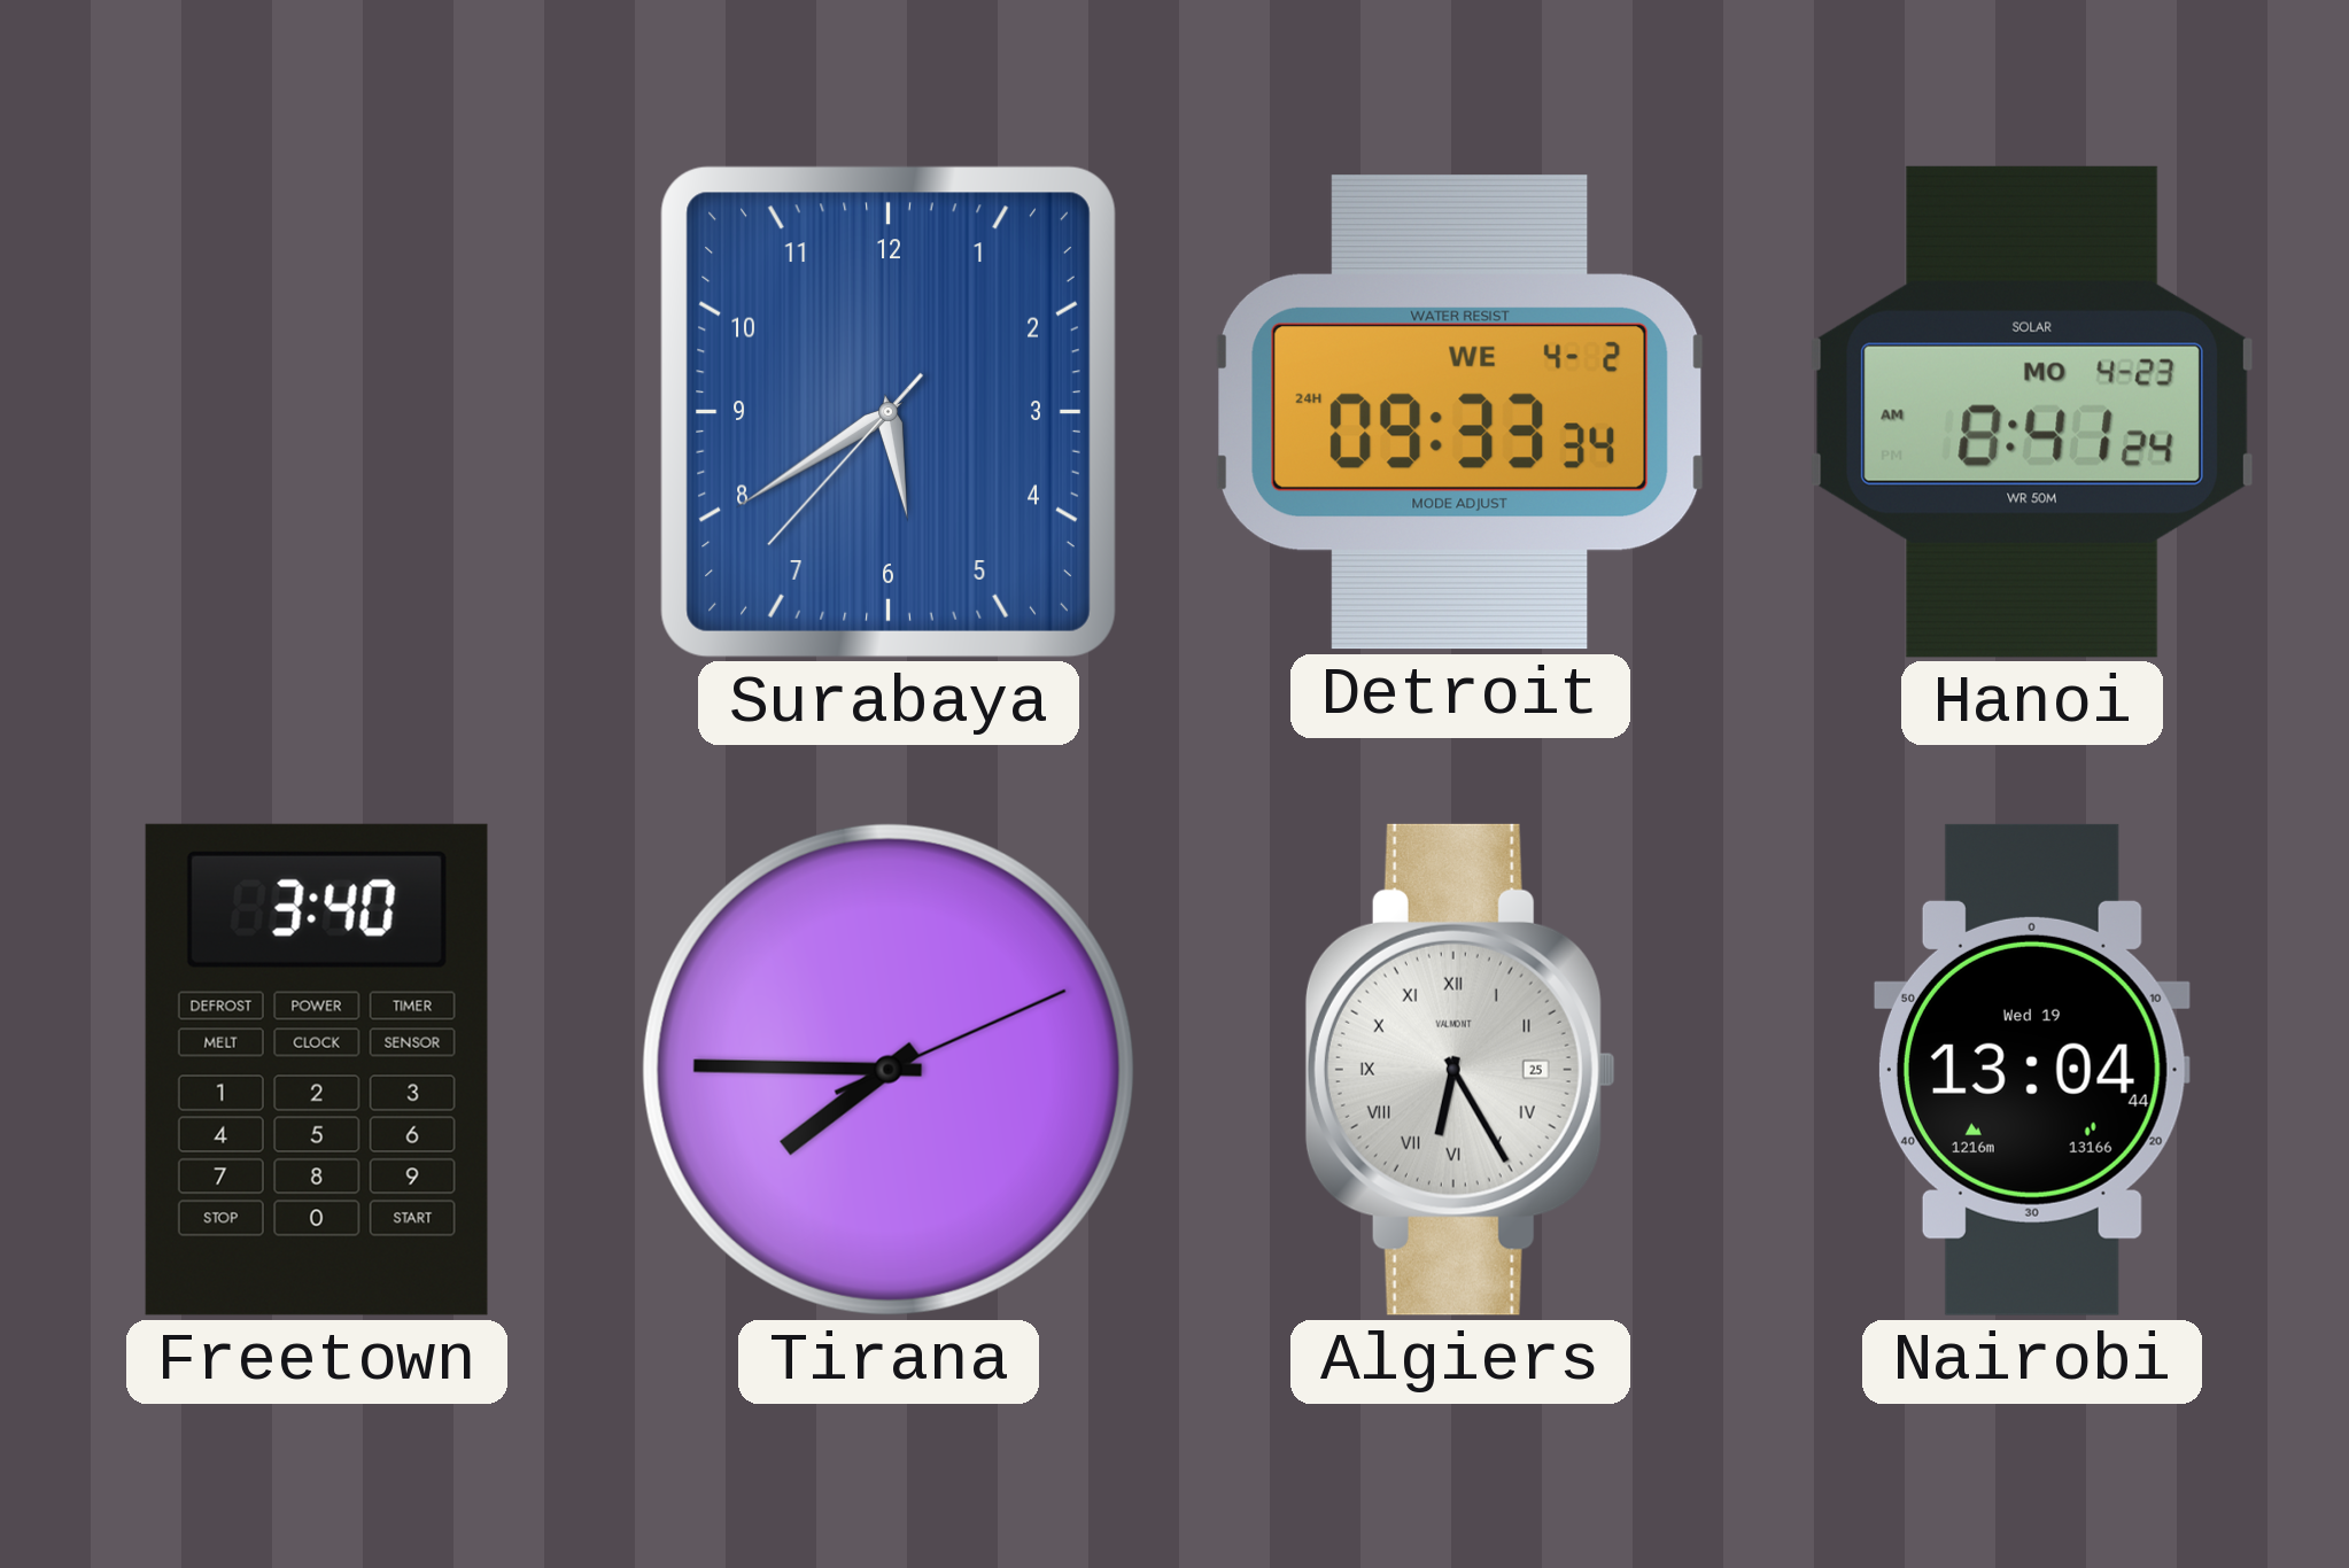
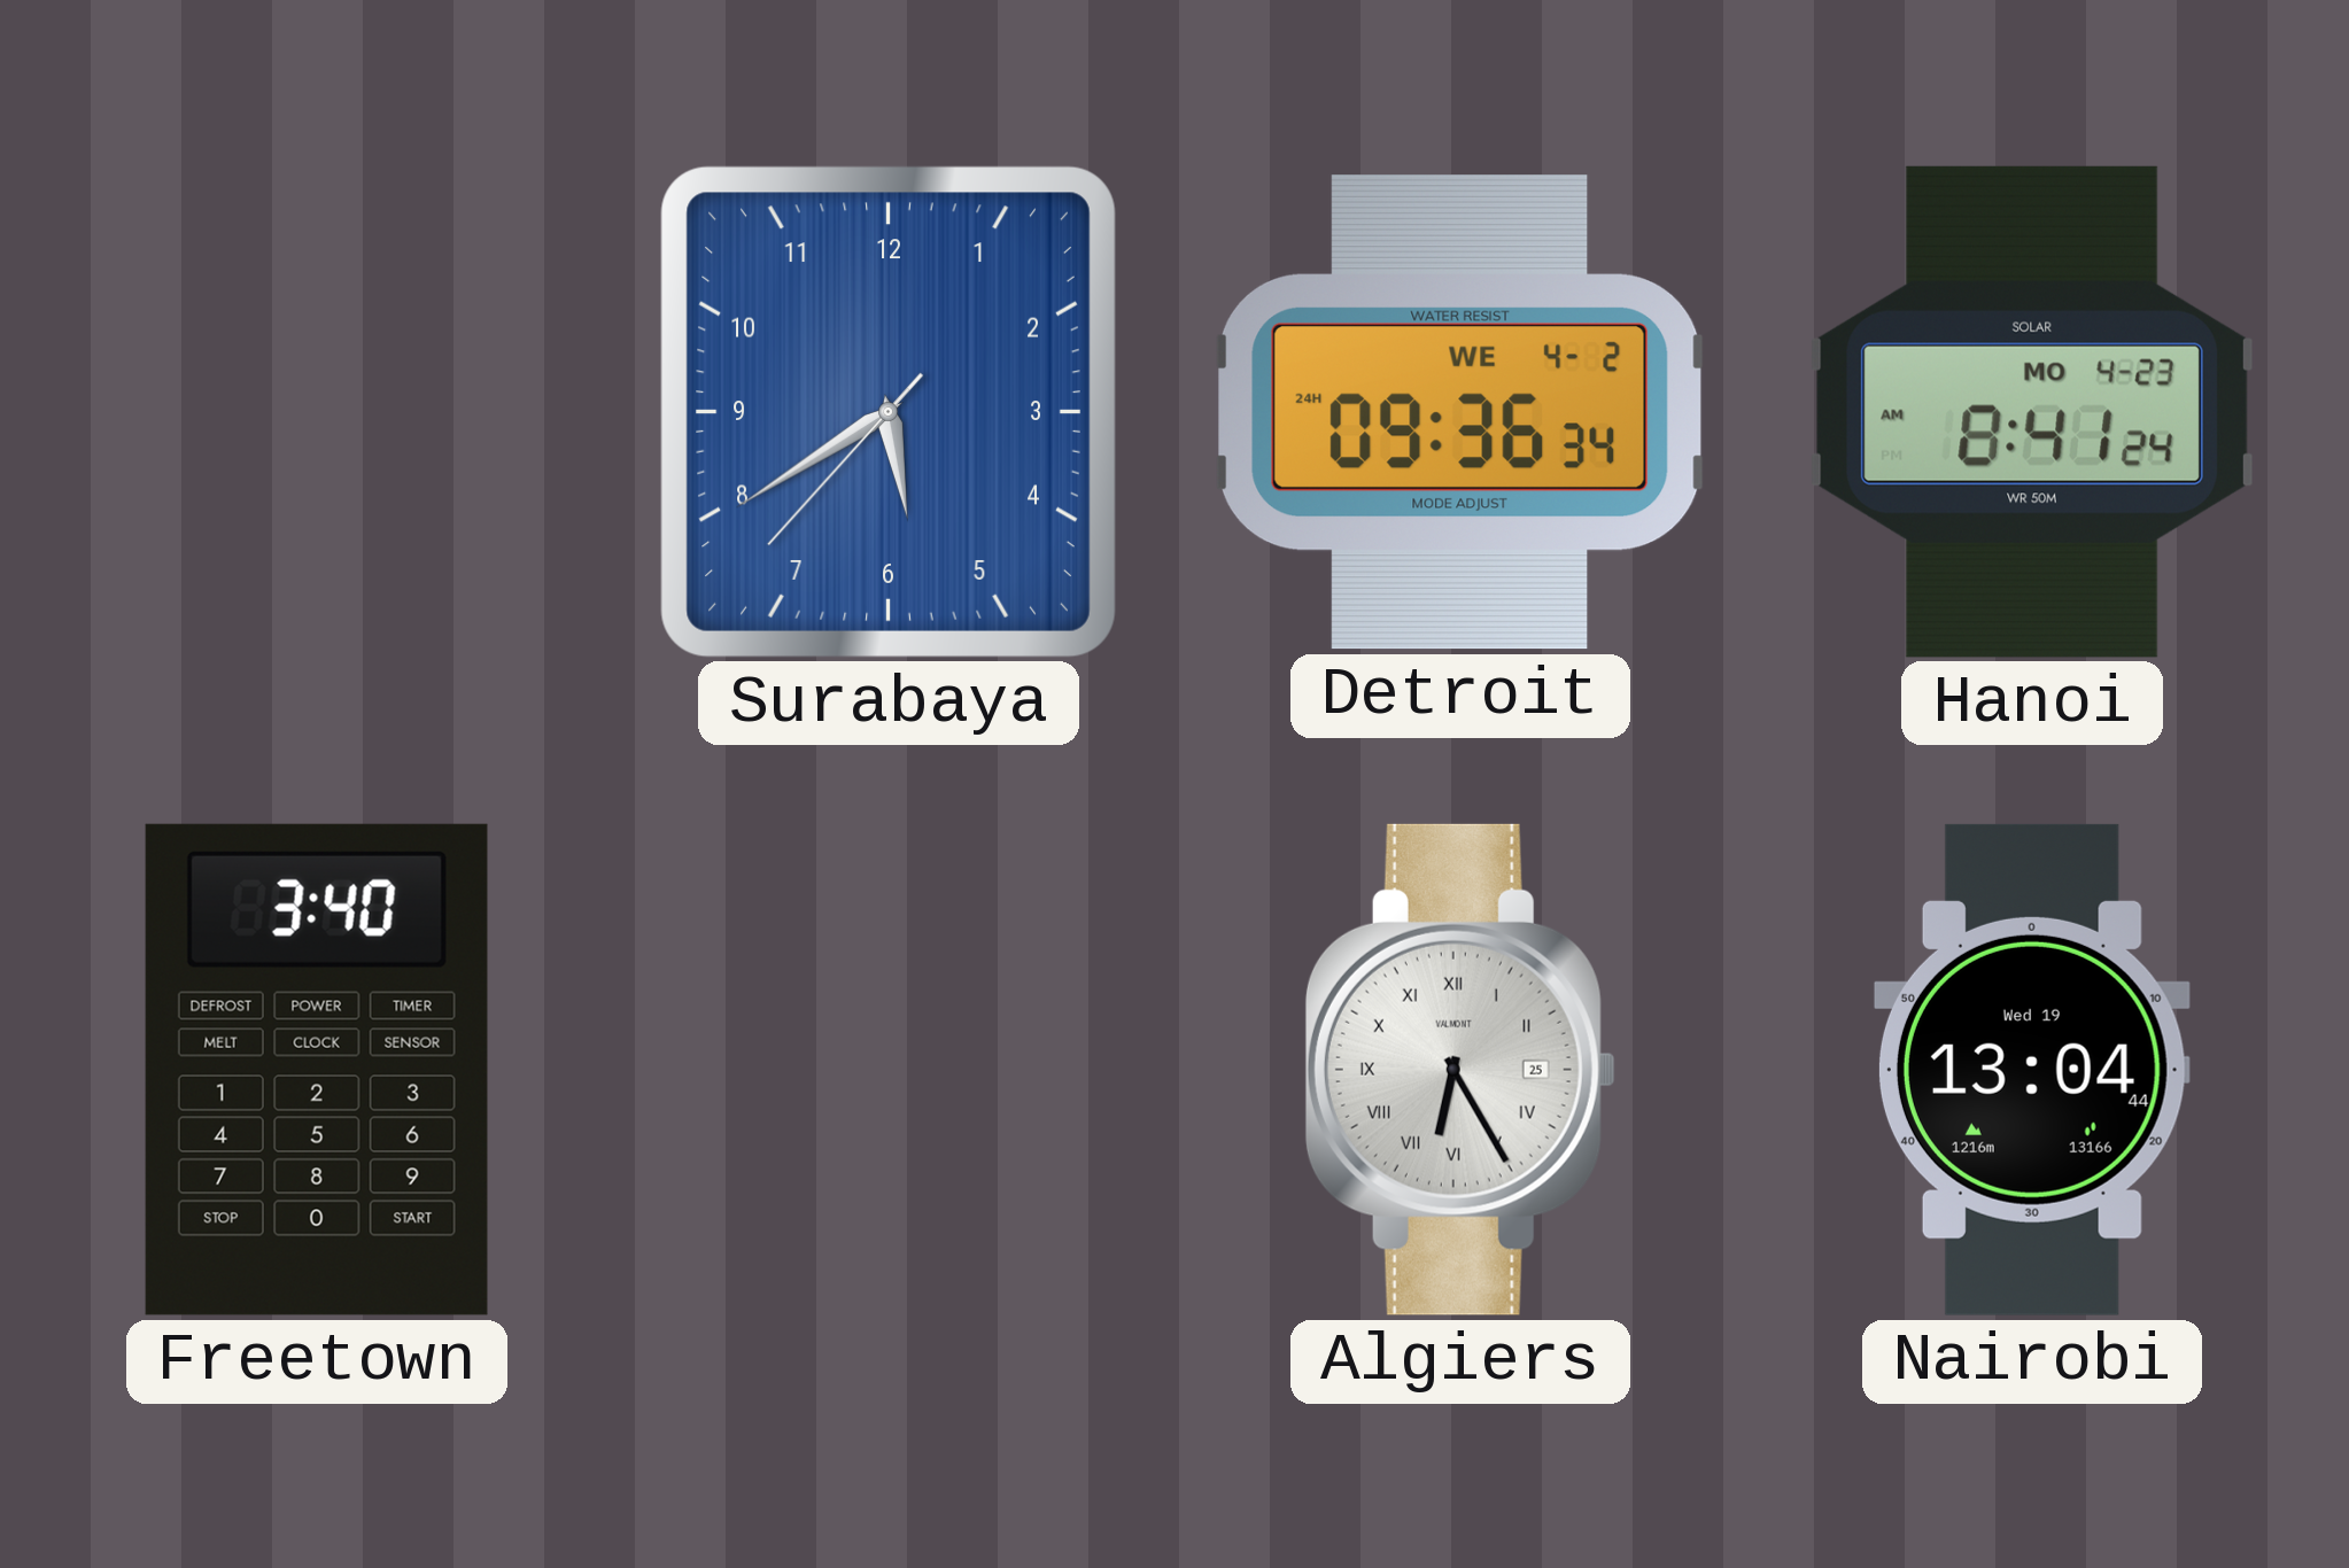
Detroit: 09:33 -> 09:36 (1460, 413)
Tirana: 7:45 -> none (889, 1070)
